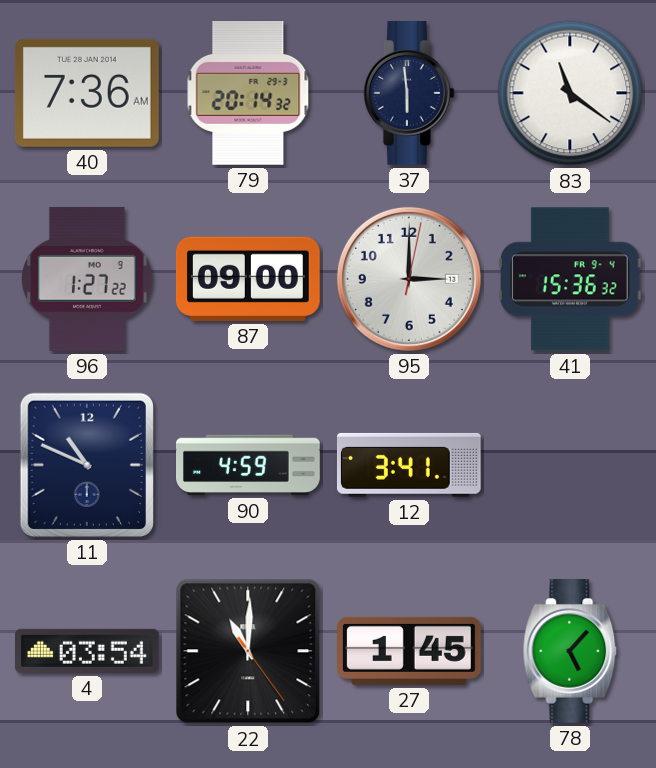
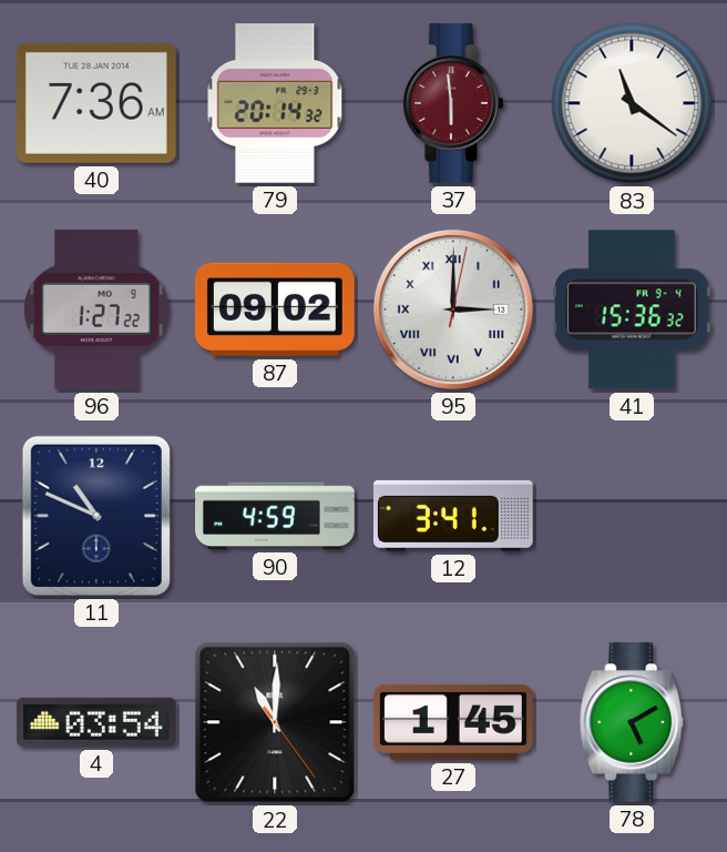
37 dial: navy -> burgundy (453, 104)
87: 09:00 -> 09:02 (275, 310)
95 numerals: Arabic -> Roman (453, 310)
78: 5:07 -> 5:10 (632, 723)
